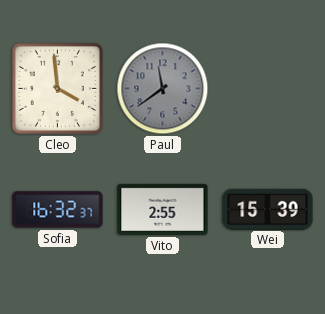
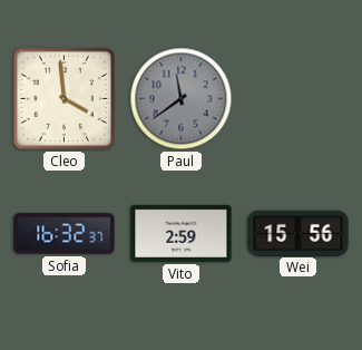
Vito: 2:55 -> 2:59 (182, 233)
Wei: 15:39 -> 15:56 (299, 233)
